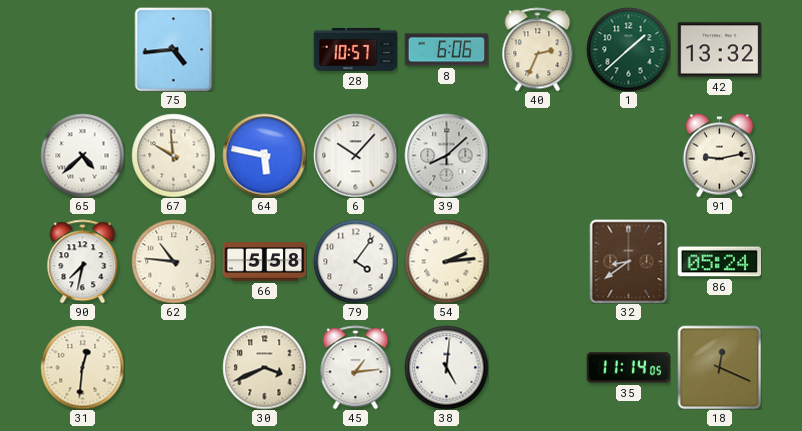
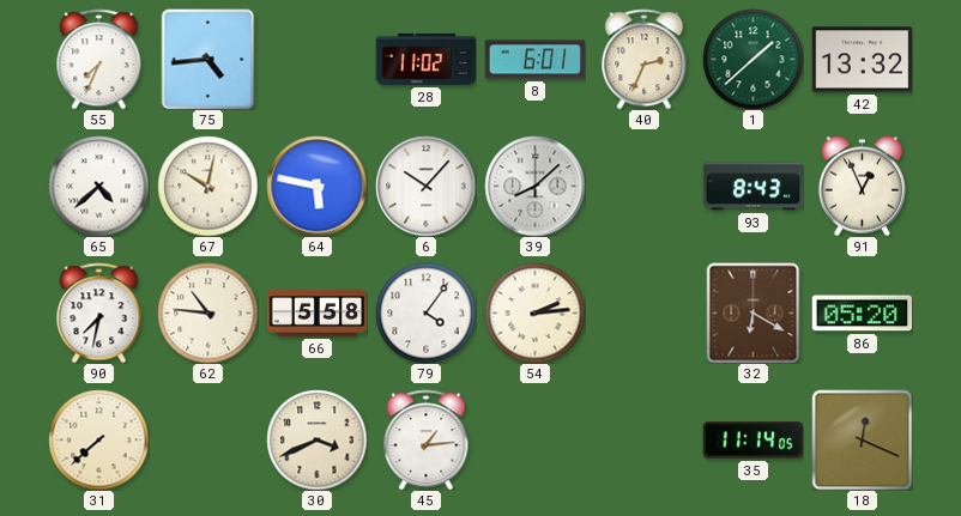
55: none -> 7:34 (99, 59)
28: 10:57 -> 11:02 (425, 59)
8: 6:06 -> 6:01 (534, 60)
67: 9:59 -> 10:02 (207, 186)
93: none -> 8:43 (753, 187)
91: 9:13 -> 12:56 (862, 186)
32: 8:39 -> 6:20 (754, 312)
86: 05:24 -> 05:20 (862, 314)
31: 12:31 -> 7:38 (98, 439)
38: 5:01 -> none (446, 367)
